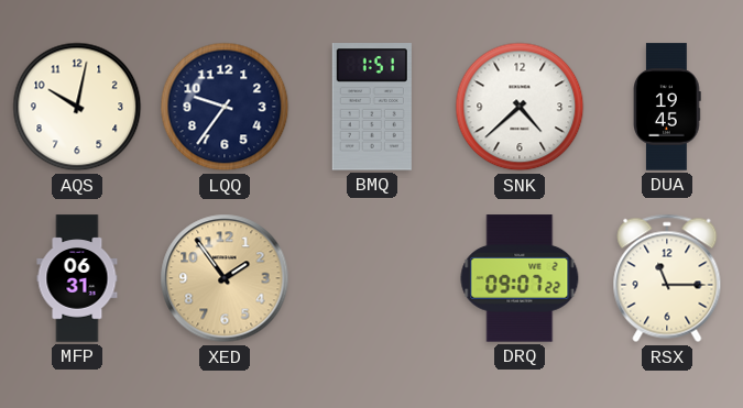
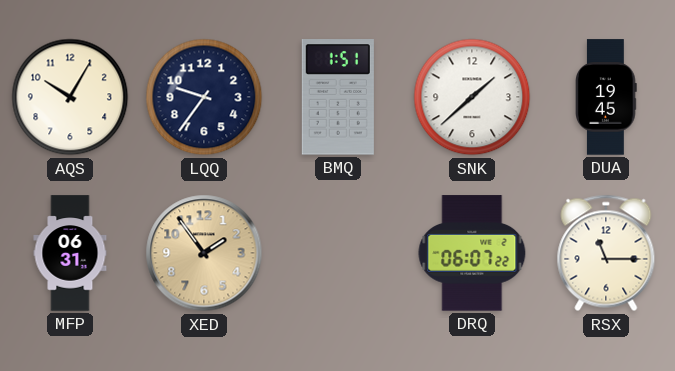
AQS: 10:02 -> 10:05 (70, 97)
SNK: 4:38 -> 1:38 (472, 97)
DRQ: 09:07 -> 06:07 (472, 253)
